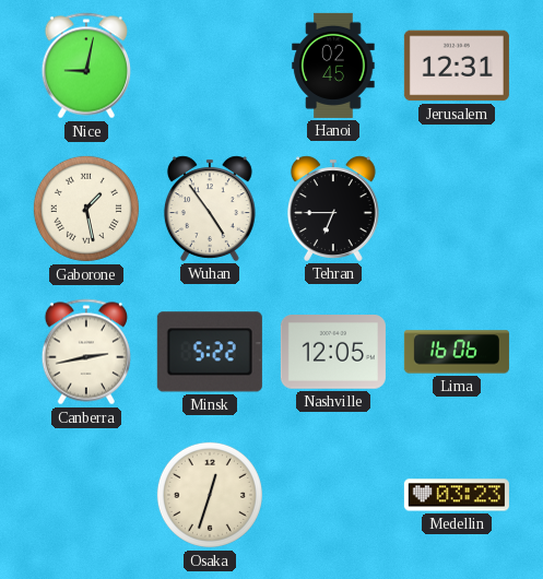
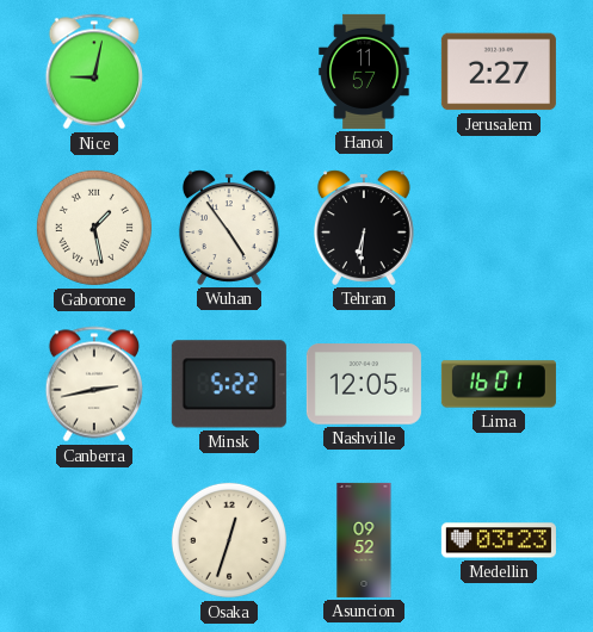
Hanoi: 02:45 -> 11:57 (364, 72)
Jerusalem: 12:31 -> 2:27 (499, 72)
Tehran: 6:45 -> 6:31 (364, 228)
Lima: 16:06 -> 16:01 (499, 384)
Asuncion: none -> 09:52 (364, 540)
